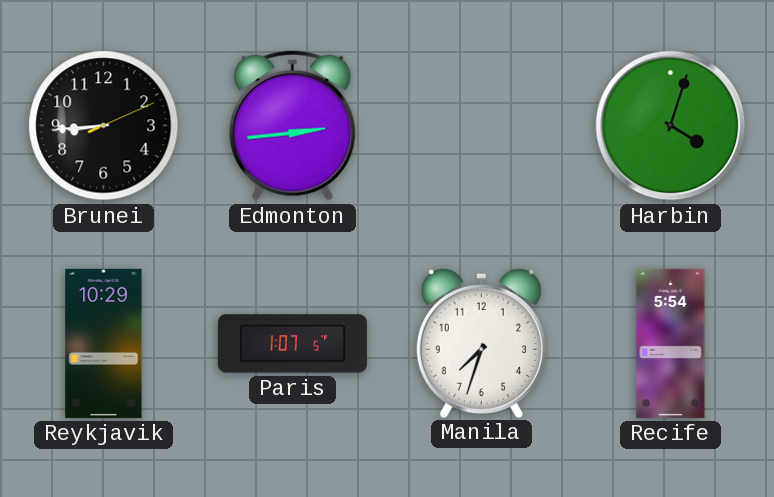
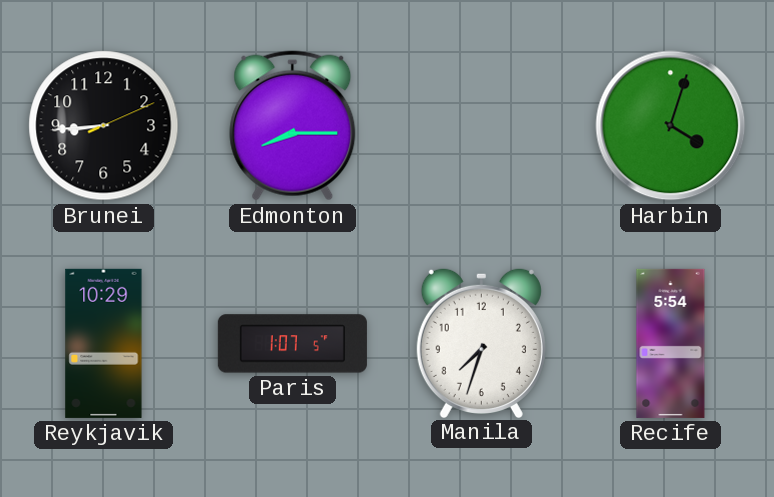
Edmonton: 2:44 -> 8:15 (293, 126)
